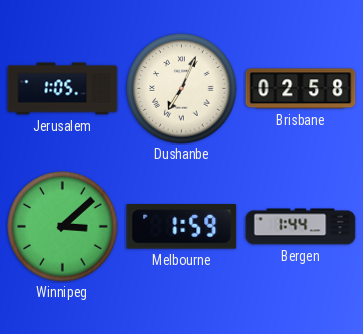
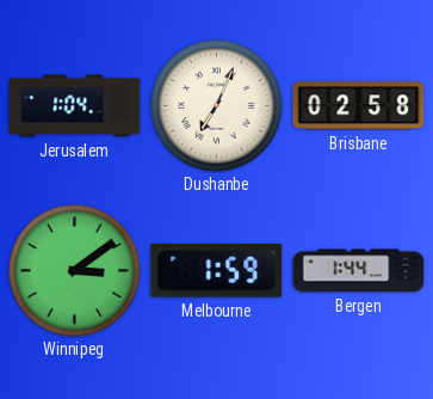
Jerusalem: 1:05 -> 1:04 (75, 106)
Winnipeg: 3:08 -> 3:09 (75, 271)
